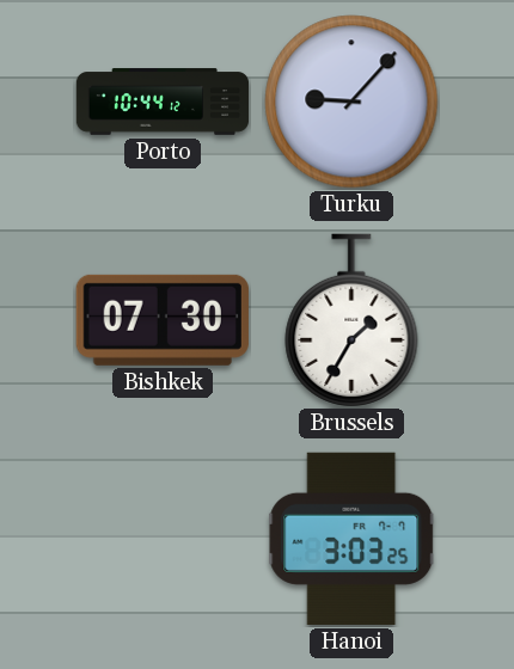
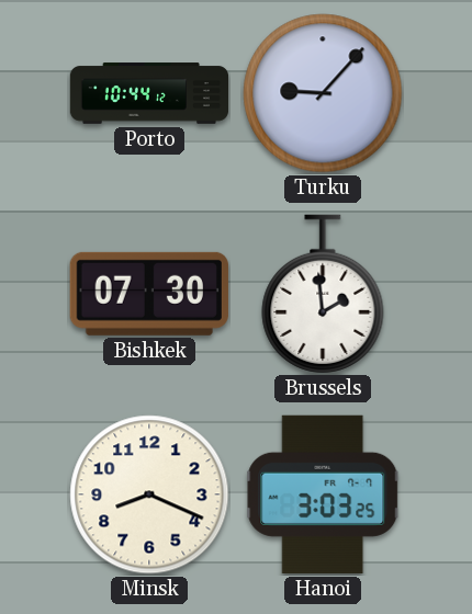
Brussels: 1:35 -> 1:59 (323, 294)
Minsk: none -> 8:19 (149, 494)
